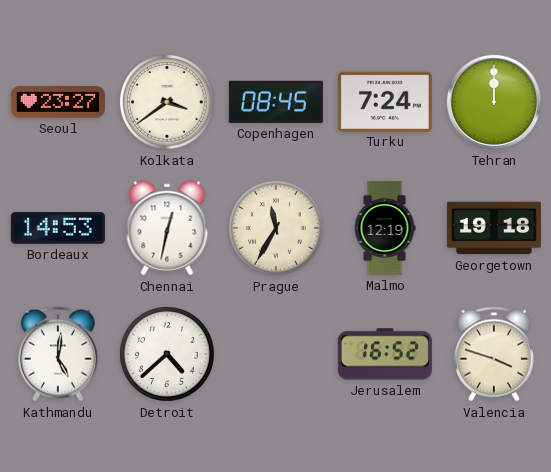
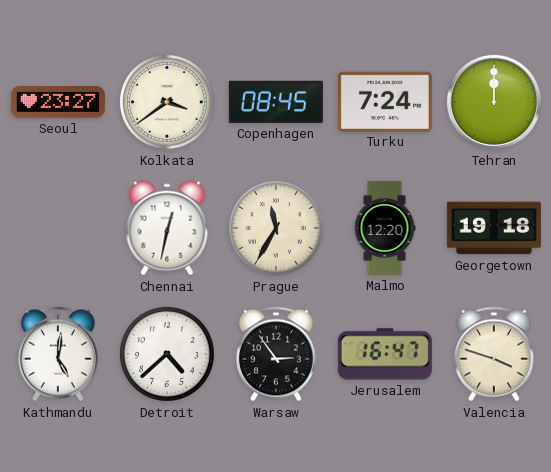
Bordeaux: 14:53 -> none (58, 228)
Malmo: 12:19 -> 12:20 (385, 228)
Warsaw: none -> 2:54 (276, 354)
Jerusalem: 16:52 -> 16:47 (385, 354)
